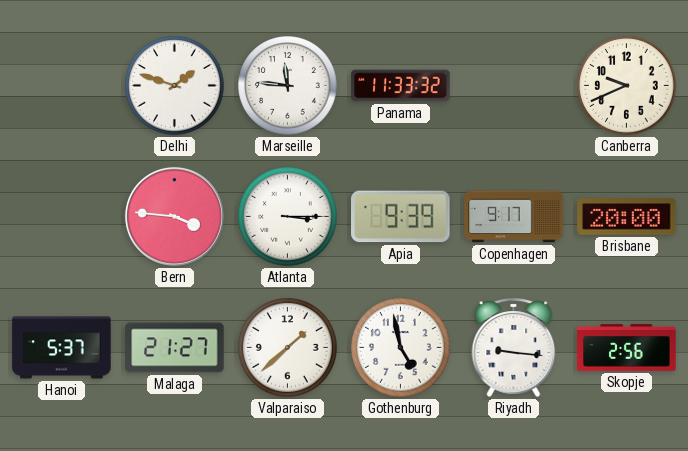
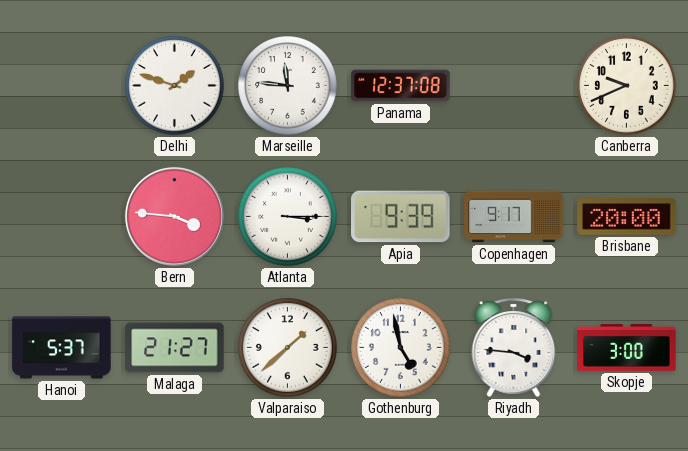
Panama: 11:33 -> 12:37 (401, 86)
Riyadh: 9:16 -> 3:46 (514, 347)
Skopje: 2:56 -> 3:00 (627, 348)
